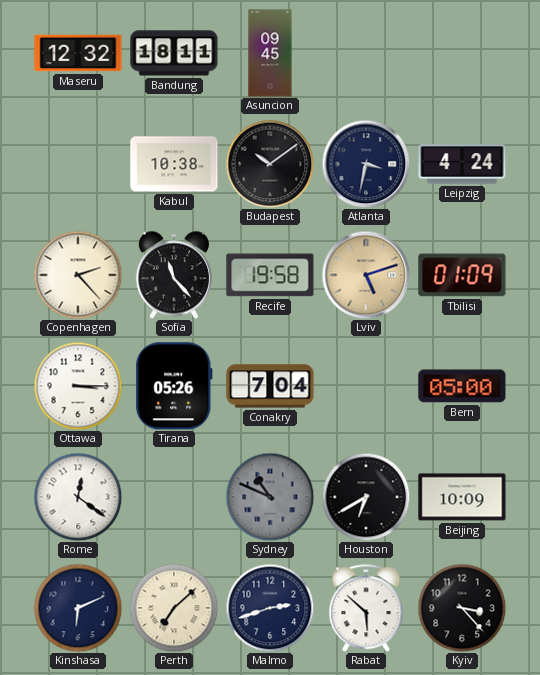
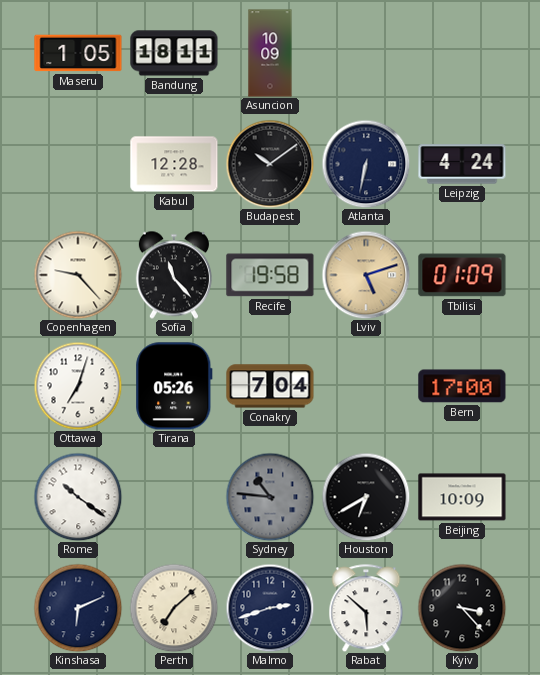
Maseru: 12:32 -> 1:05 (78, 53)
Asuncion: 09:45 -> 10:09 (270, 53)
Kabul: 10:38 -> 12:28 (174, 164)
Atlanta: 3:32 -> 6:32 (366, 164)
Copenhagen: 2:23 -> 9:23 (78, 275)
Ottawa: 3:15 -> 7:03 (78, 386)
Bern: 05:00 -> 17:00 (462, 386)
Rome: 12:21 -> 10:21 (78, 497)
Sydney: 10:49 -> 10:46 (270, 497)
